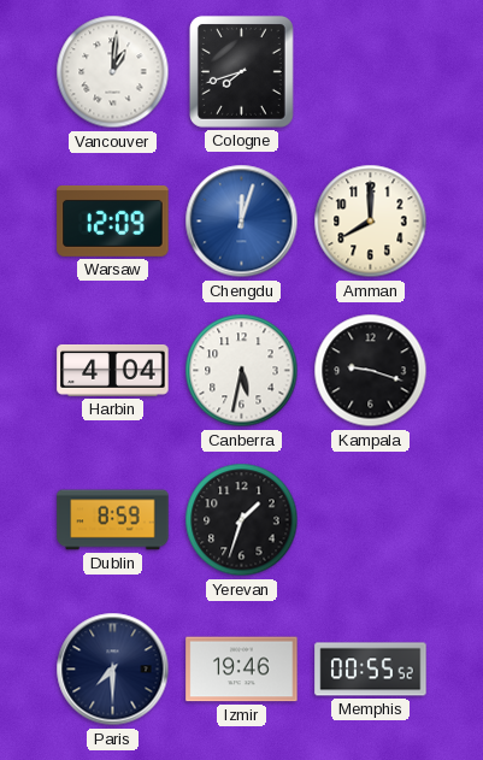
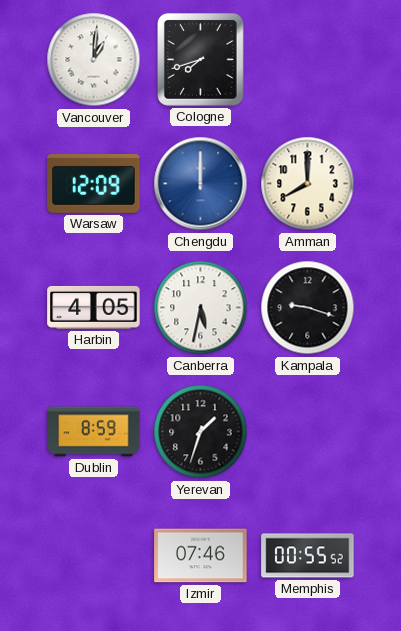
Chengdu: 12:03 -> 12:00 (201, 184)
Harbin: 4:04 -> 4:05 (94, 307)
Paris: 7:30 -> none (113, 670)
Izmir: 19:46 -> 07:46 (201, 556)
